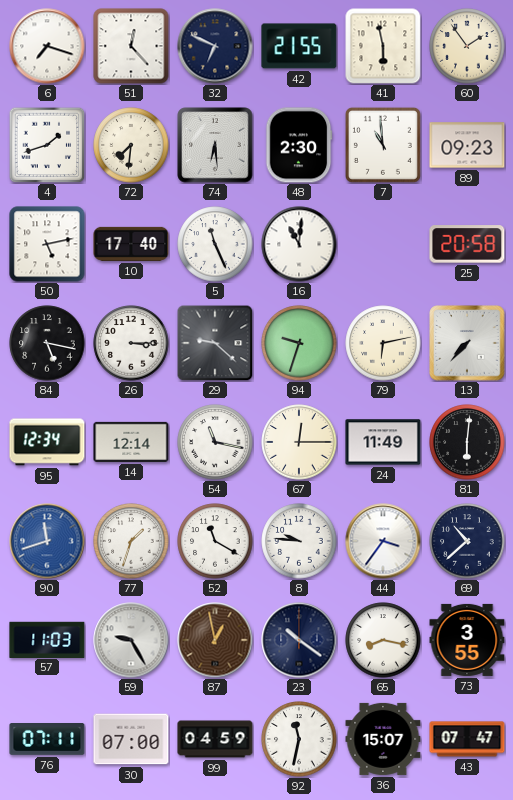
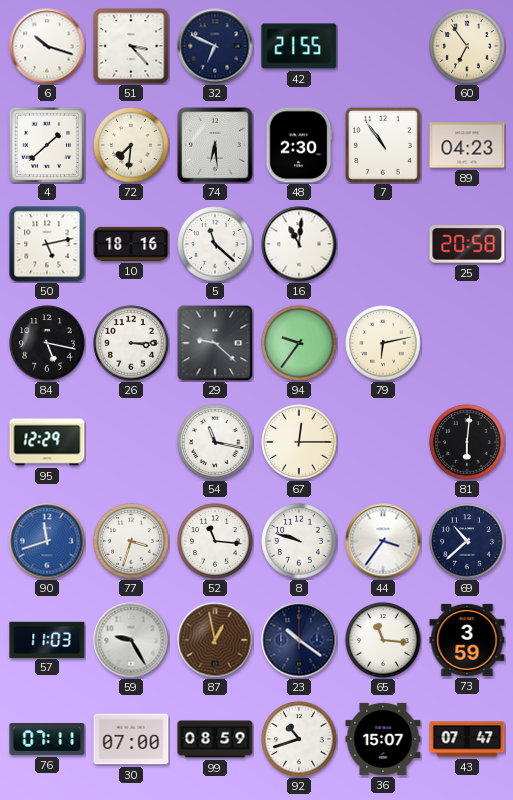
6: 7:18 -> 10:18 (47, 46)
51: 12:23 -> 3:23 (131, 46)
41: 5:58 -> none (383, 46)
60: 1:54 -> 6:54 (467, 46)
4: 1:42 -> 1:38 (47, 145)
7: 10:59 -> 10:54 (383, 145)
89: 09:23 -> 04:23 (467, 145)
10: 17:40 -> 18:16 (131, 244)
5: 11:26 -> 11:22 (215, 244)
94: 9:33 -> 9:36 (299, 343)
13: 7:37 -> none (467, 343)
95: 12:34 -> 12:29 (47, 442)
14: 12:14 -> none (131, 442)
24: 11:49 -> none (383, 442)
77: 1:33 -> 3:33 (131, 541)
52: 11:20 -> 11:16 (215, 541)
8: 9:46 -> 9:48 (299, 541)
65: 8:17 -> 11:16 (383, 640)
73: 3:55 -> 3:59 (467, 640)
99: 04:59 -> 08:59 (215, 739)
92: 11:32 -> 10:42 (299, 739)
